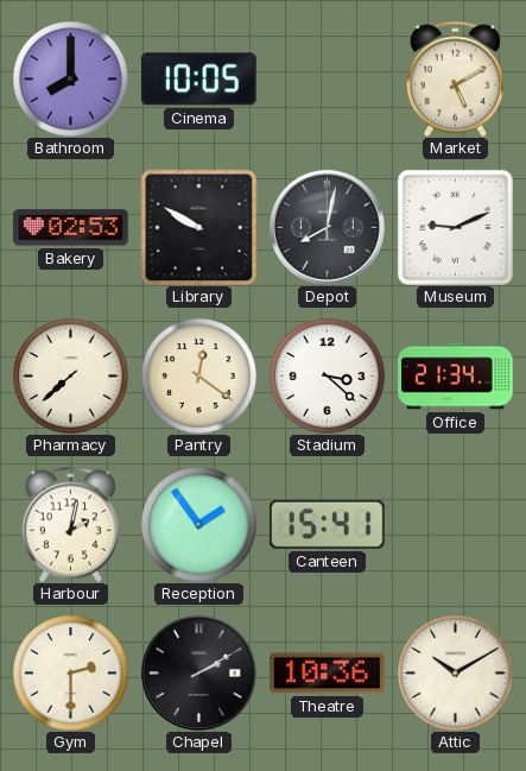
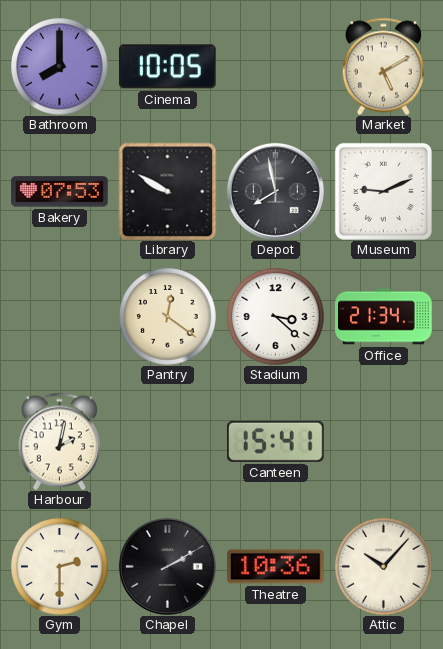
Bakery: 02:53 -> 07:53 (60, 192)
Depot: 8:02 -> 7:58 (275, 191)
Pharmacy: 7:38 -> none (71, 377)
Reception: 1:54 -> none (199, 525)
Attic: 10:10 -> 10:07 (384, 567)
